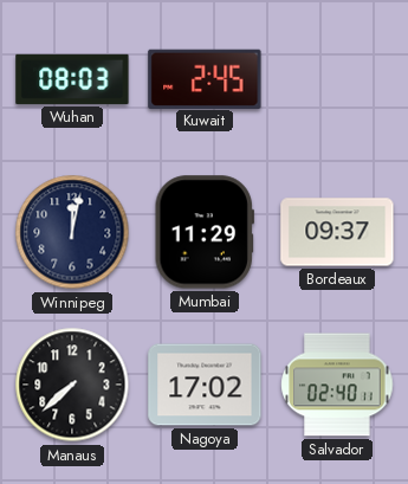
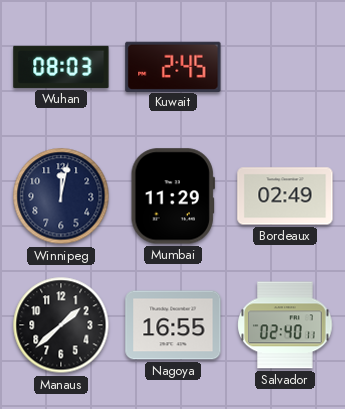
Bordeaux: 09:37 -> 02:49 (285, 196)
Manaus: 7:38 -> 1:38 (61, 325)
Nagoya: 17:02 -> 16:55 (173, 325)
